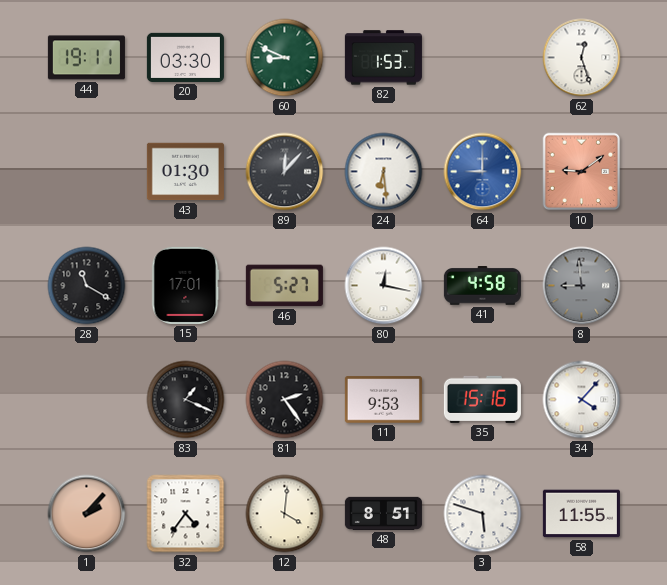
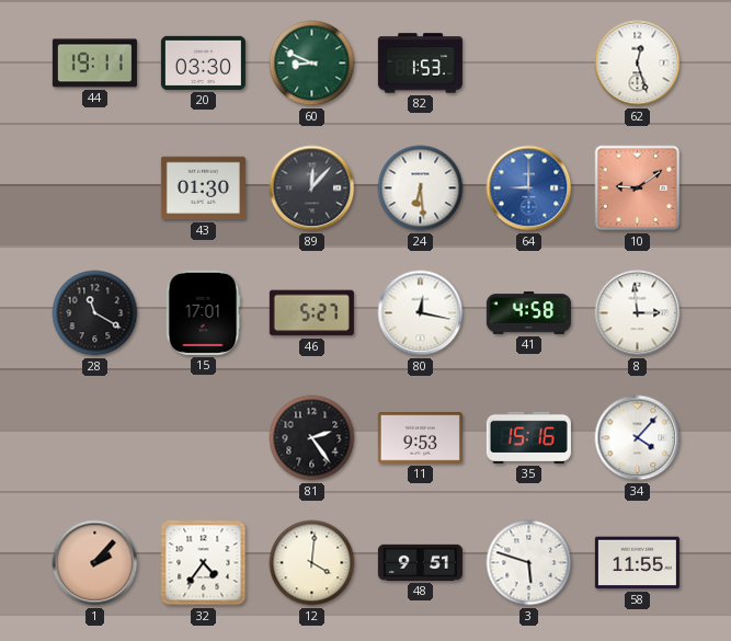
8: 8:59 -> 2:59 (638, 313)
8 dial: grey -> white (638, 313)
83: 1:19 -> none (186, 400)
48: 8:51 -> 9:51 (420, 562)
